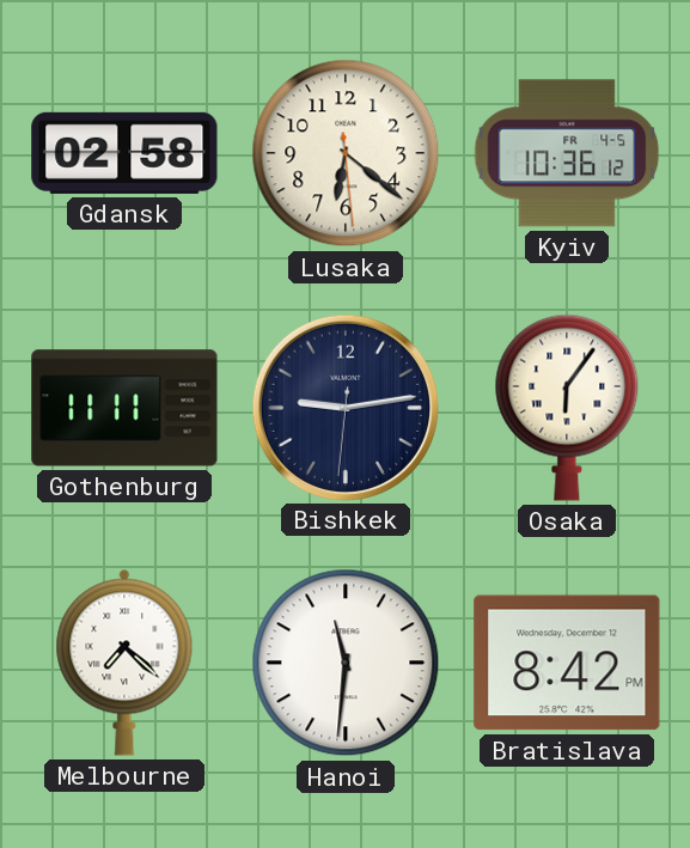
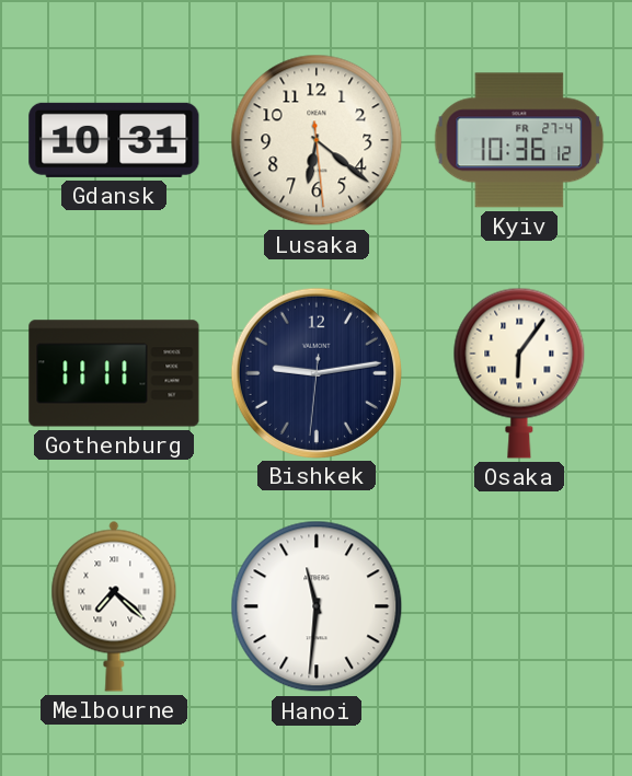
Gdansk: 02:58 -> 10:31 (114, 140)
Kyiv date: FR 4-5 -> FR 27-4 (519, 140)
Bratislava: 8:42 -> none (567, 663)
